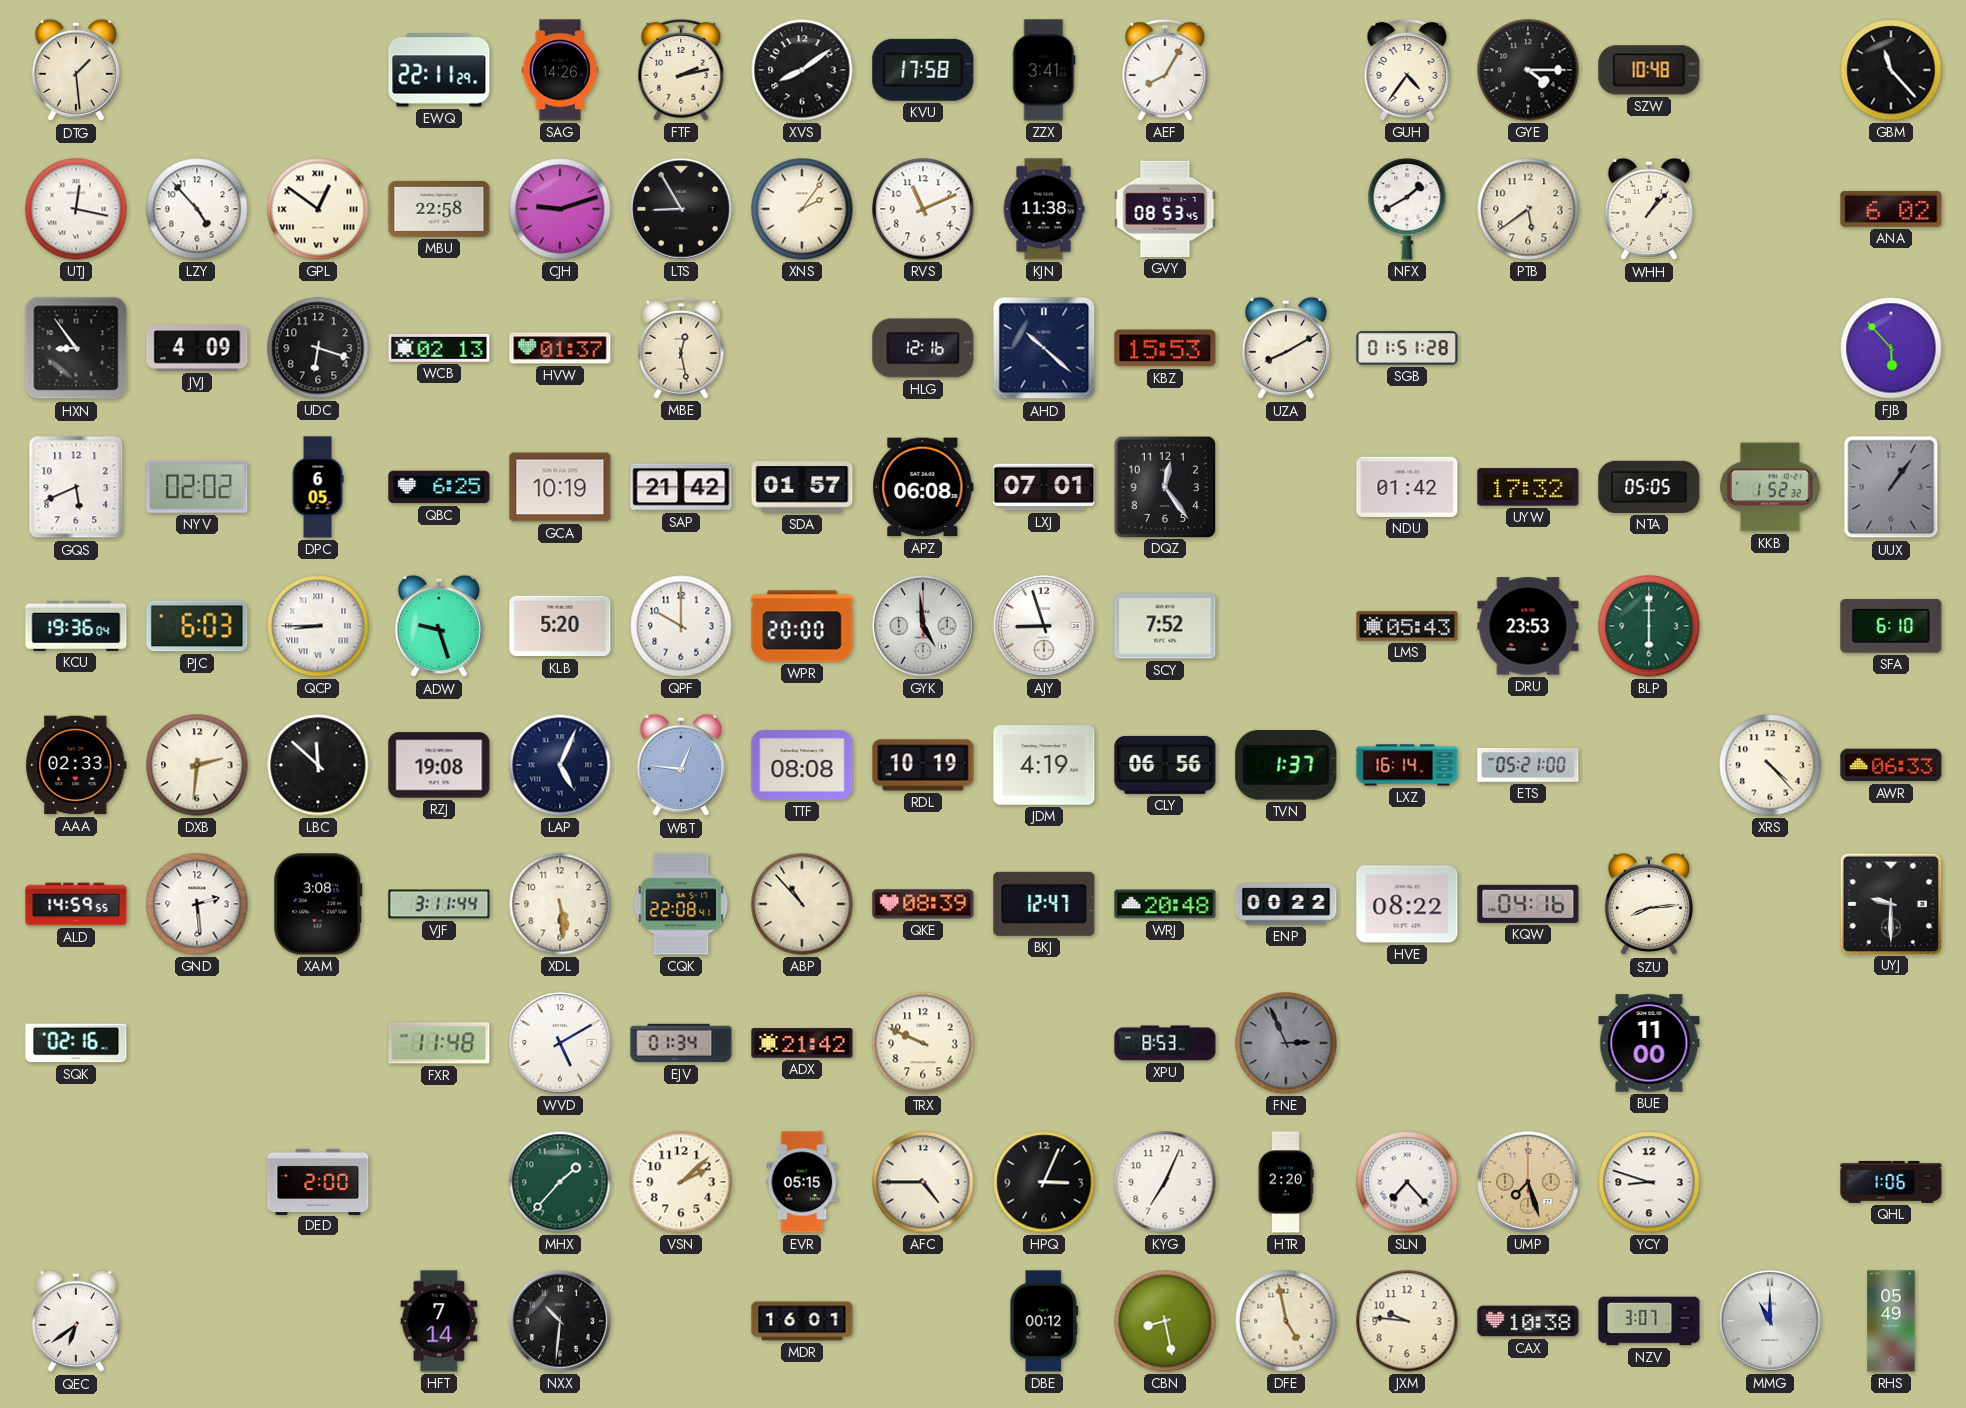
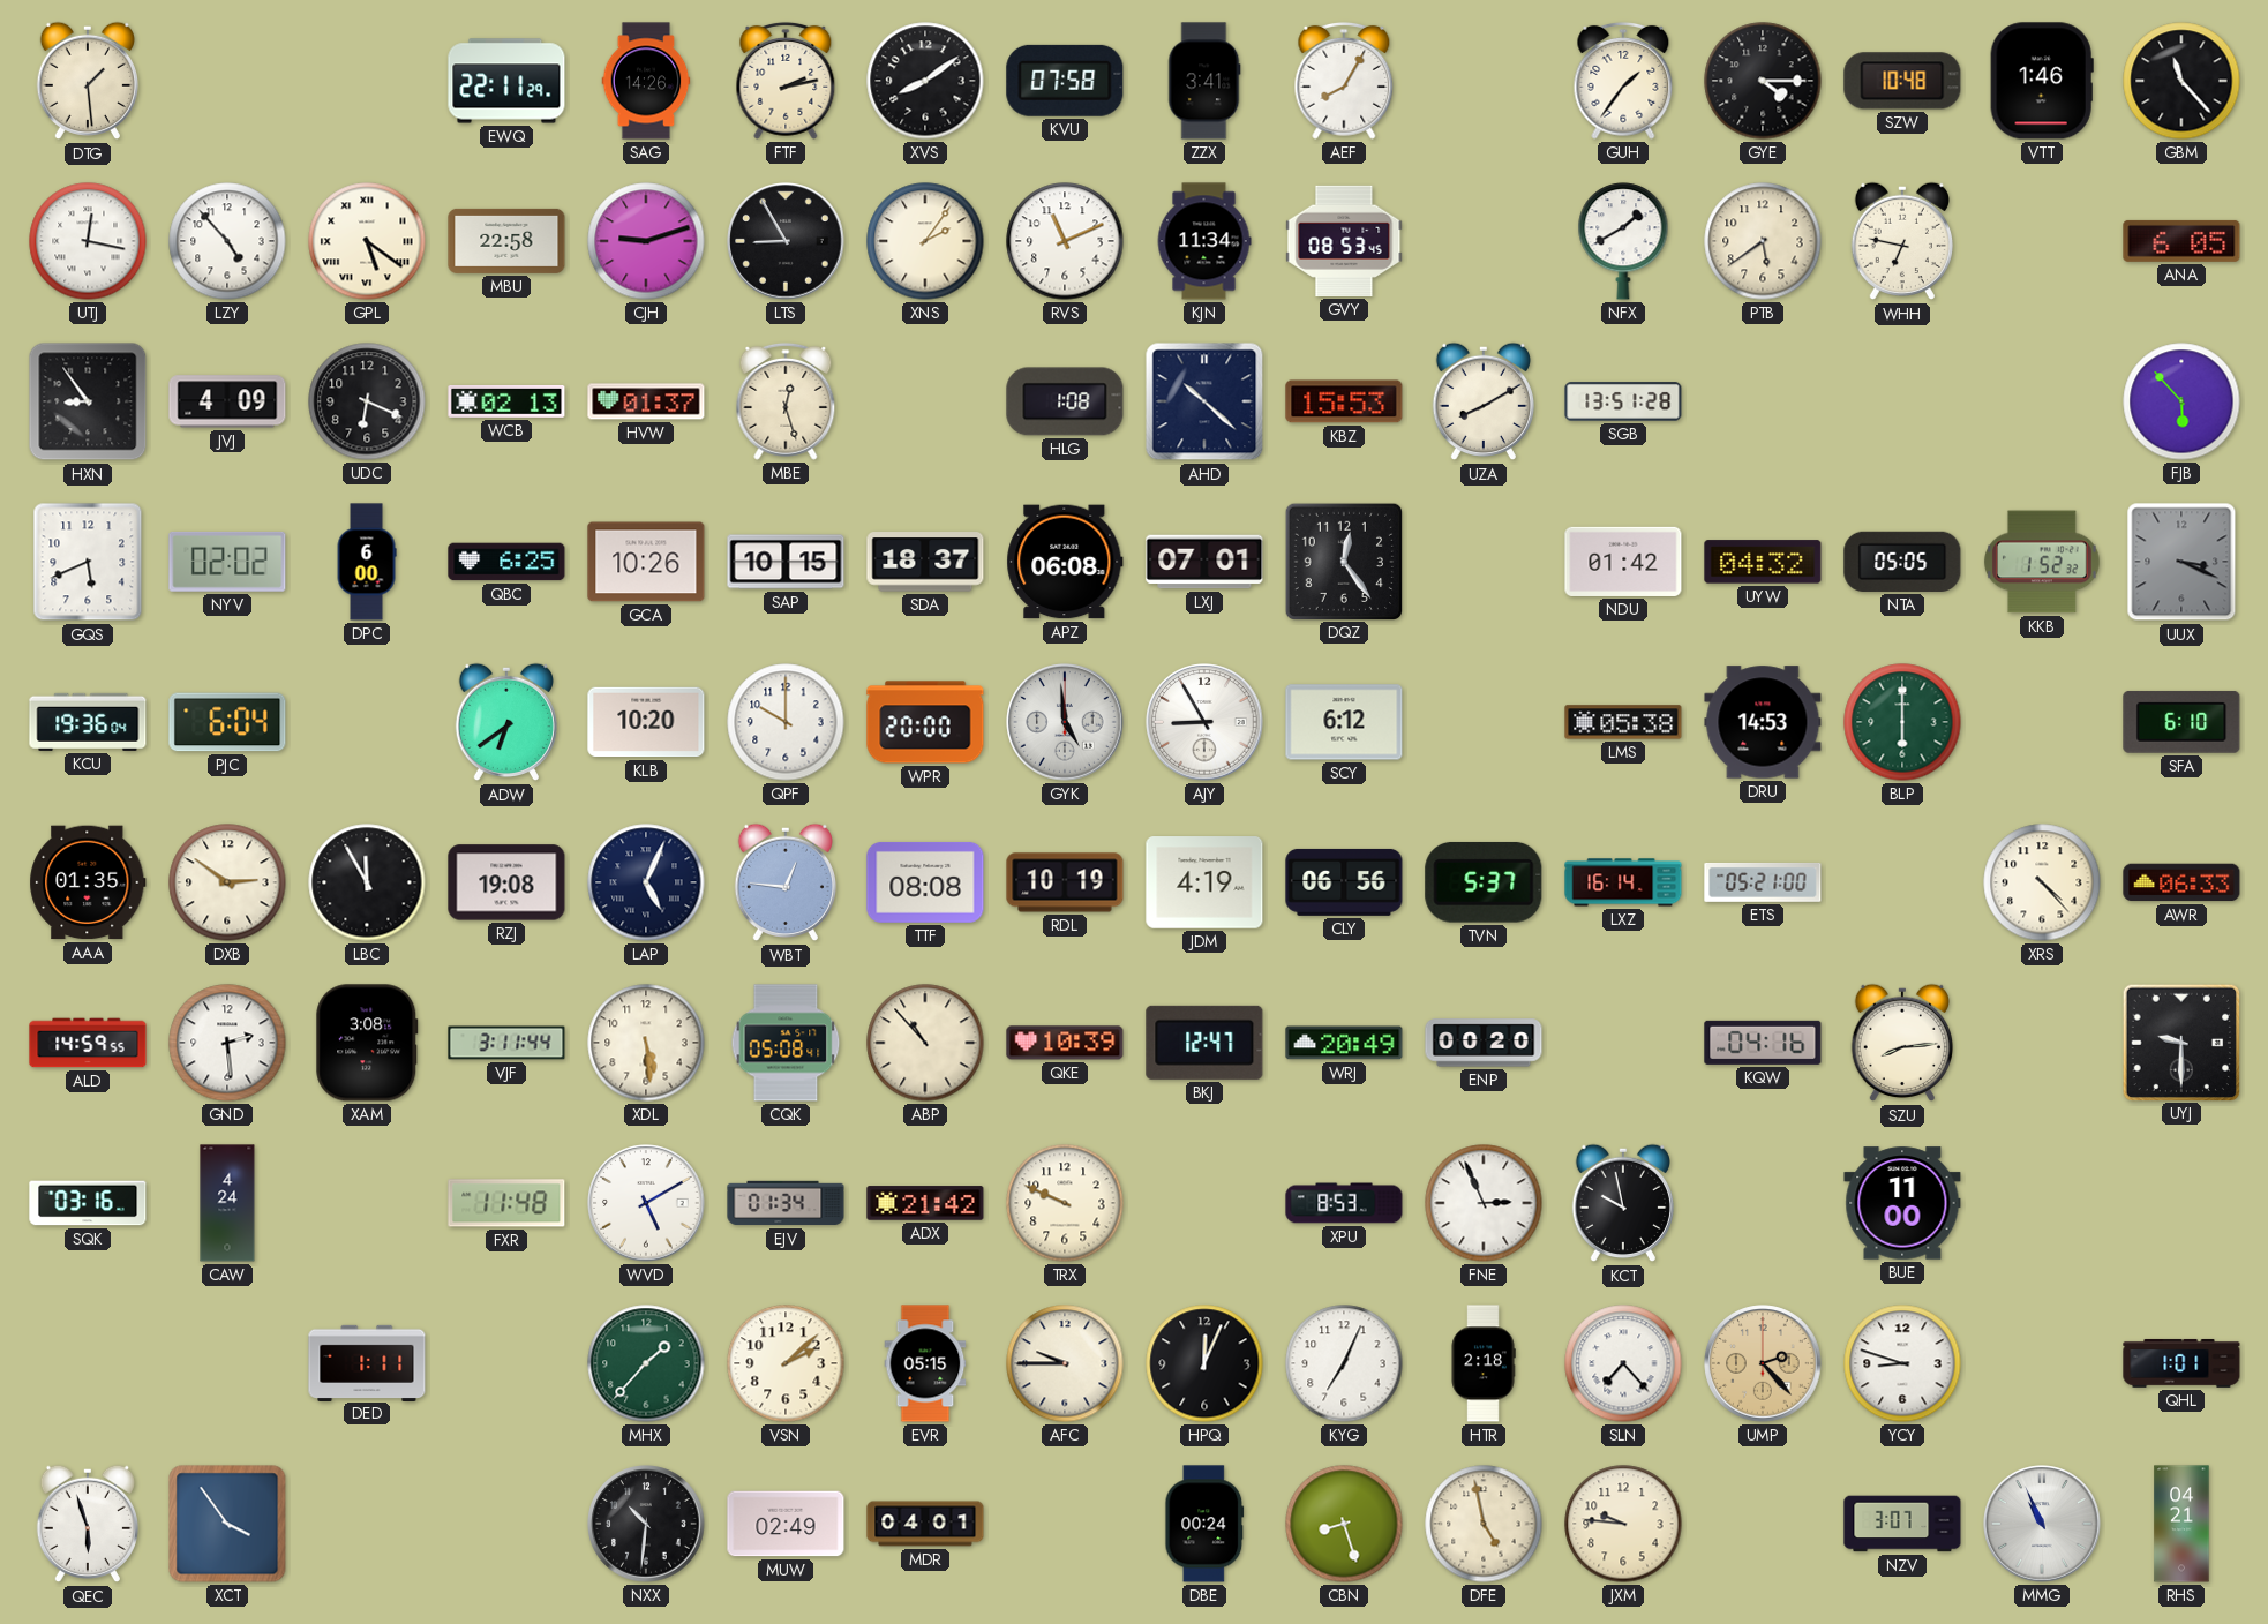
KVU: 17:58 -> 07:58 (1065, 81)
GUH: 4:36 -> 1:36 (1623, 81)
VTT: none -> 1:46 (2042, 81)
GPL: 12:51 -> 5:21 (367, 241)
KJN: 11:38 -> 11:34 (1204, 241)
WHH: 1:07 -> 6:47 (1901, 241)
ANA: 6:02 -> 6:05 (2181, 241)
UDC: 6:18 -> 6:19 (367, 401)
MBE: 12:28 -> 12:27 (786, 401)
HLG: 12:16 -> 1:08 (1065, 401)
SGB: 01:51 -> 13:51 (1623, 401)
DPC: 6:05 -> 6:00 (367, 562)
GCA: 10:19 -> 10:26 (646, 562)
SAP: 21:42 -> 10:15 (786, 562)
SDA: 01:57 -> 18:37 (925, 562)
UYW: 17:32 -> 04:32 (1763, 562)
UUX: 1:06 -> 3:19 (2181, 562)
PJC: 6:03 -> 6:04 (227, 722)
QCP: 8:45 -> none (318, 626)
ADW: 9:27 -> 6:39 (505, 722)
KLB: 5:20 -> 10:20 (646, 722)
AJY: 8:57 -> 8:55 (1204, 722)
SCY: 7:52 -> 6:12 (1344, 722)
LMS: 05:43 -> 05:38 (1623, 722)
DRU: 23:53 -> 14:53 (1763, 722)
AAA: 02:33 -> 01:35 (88, 882)
DXB: 2:31 -> 2:51 (227, 882)
LBC: 11:52 -> 11:55 (367, 882)
TVN: 1:37 -> 5:37 (1484, 882)
CQK: 22:08 -> 05:08 (786, 1043)
QKE: 08:39 -> 10:39 (1065, 1043)
WRJ: 20:48 -> 20:49 (1344, 1043)
ENP: 00:22 -> 00:20 (1484, 1043)
HVE: 08:22 -> none (1407, 904)
SQK: 02:16 -> 03:16 (88, 1203)
CAW: none -> 4:24 (227, 1203)
FNE dial: grey -> white (1484, 1203)
KCT: none -> 9:58 (1622, 1203)
DED: 2:00 -> 1:11 (367, 1362)
AFC: 4:45 -> 9:45 (1065, 1363)
HPQ: 3:04 -> 12:04 (1204, 1363)
HTR: 2:20 -> 2:18 (1484, 1363)
UMP: 7:27 -> 2:23 (1763, 1363)
QHL: 1:06 -> 1:01 (2181, 1363)
QEC: 6:39 -> 5:57 (87, 1524)
XCT: none -> 3:54 (227, 1524)
HFT: 7:14 -> none (439, 1321)
MUW: none -> 02:49 (786, 1524)
MDR: 16:01 -> 04:01 (925, 1524)
DBE: 00:12 -> 00:24 (1204, 1524)
CBN: 8:28 -> 8:27 (1344, 1524)
CAX: 10:38 -> none (1528, 1321)
MMG: 11:00 -> 10:56 (2042, 1524)
RHS: 05:49 -> 04:21 (2181, 1524)
